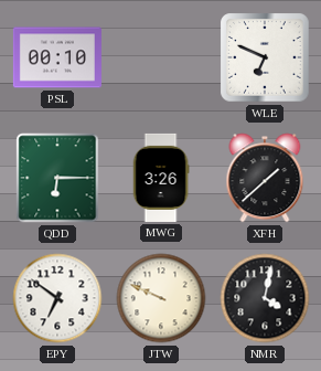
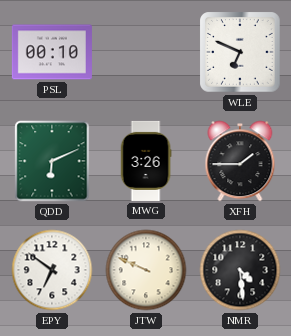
QDD: 6:15 -> 6:11 (52, 161)
XFH: 1:38 -> 1:45 (240, 161)
NMR: 4:02 -> 4:29 (240, 270)
